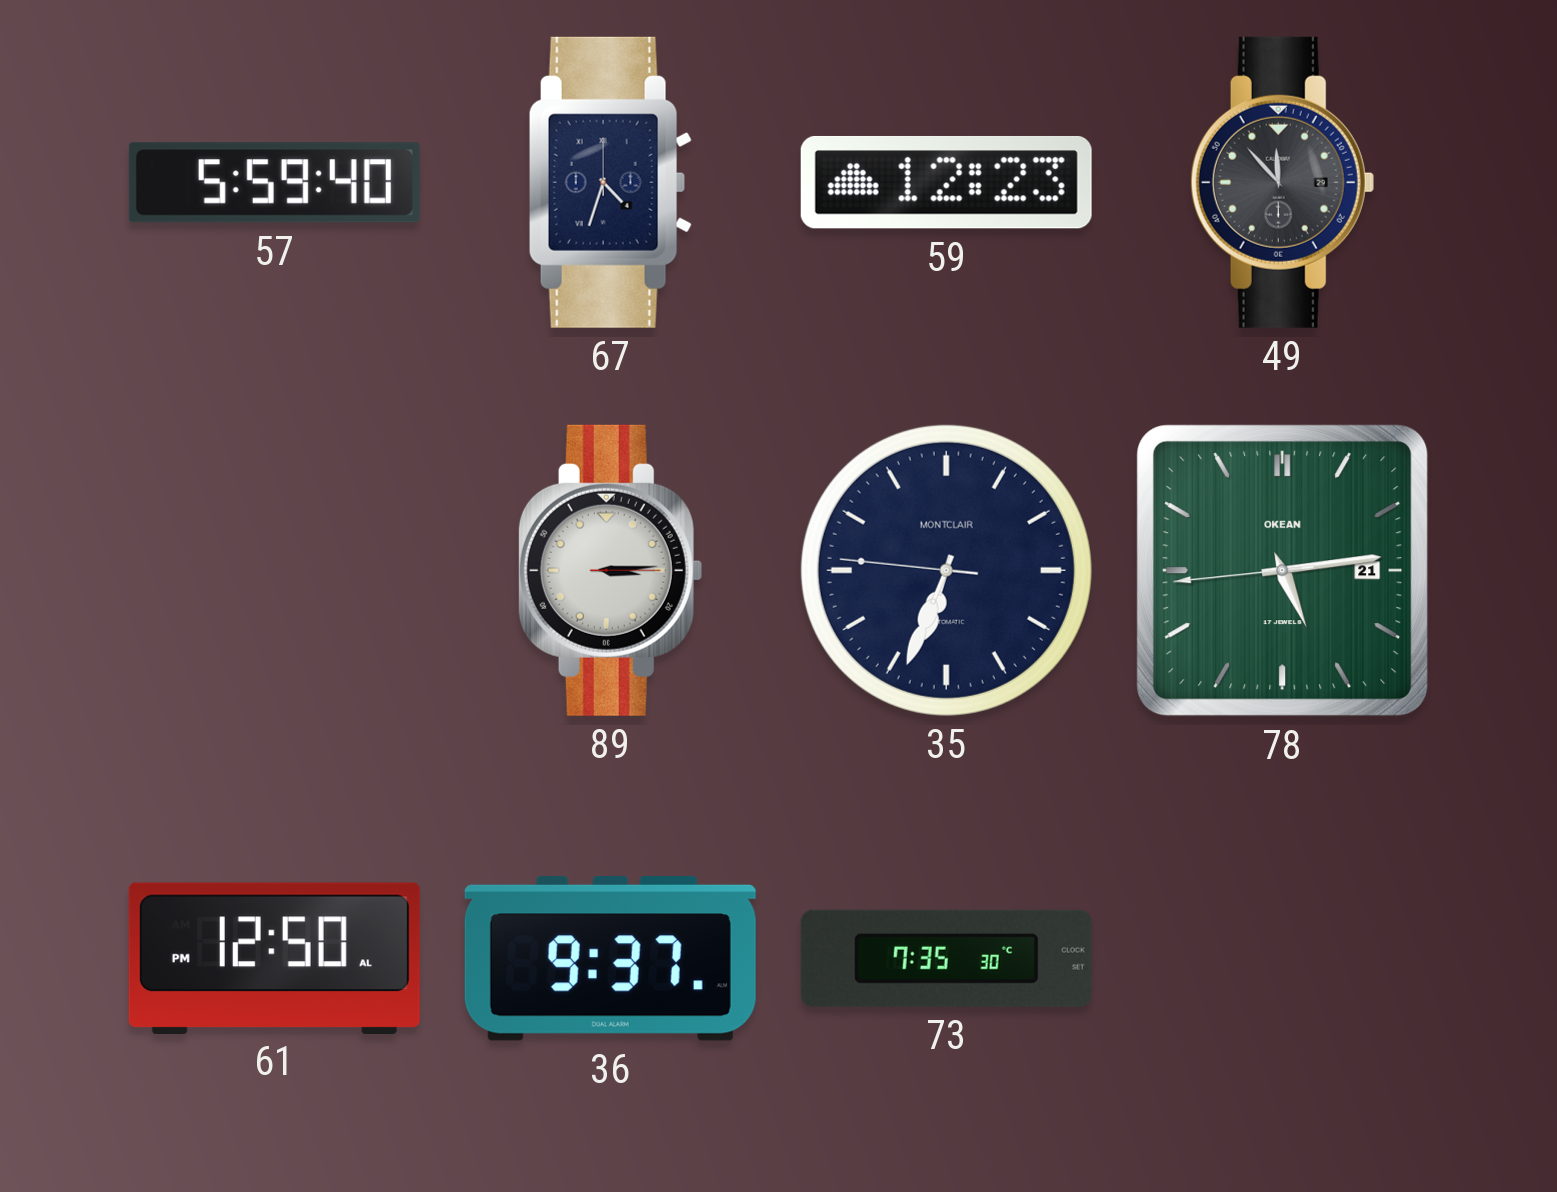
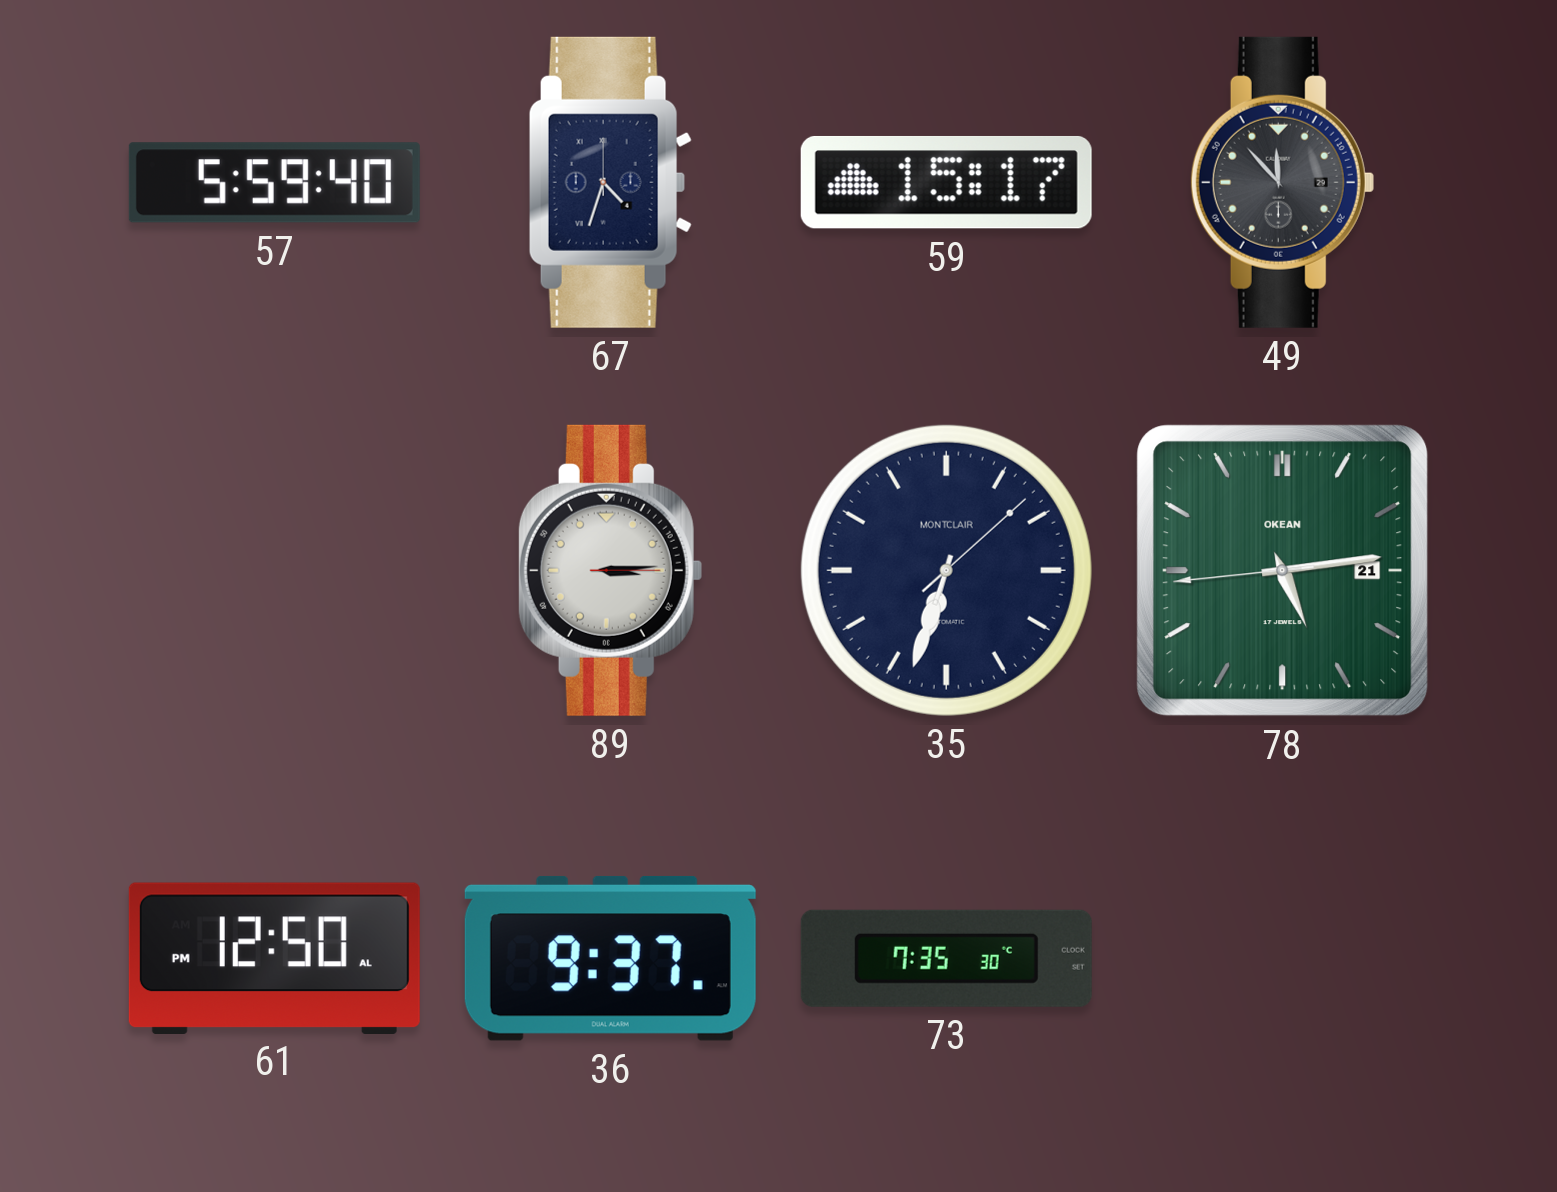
59: 12:23 -> 15:17 (946, 182)
35: 6:33:46 -> 6:33:08 (946, 570)
